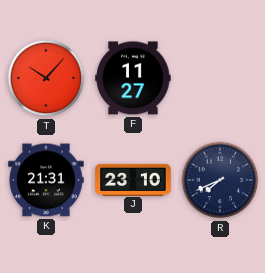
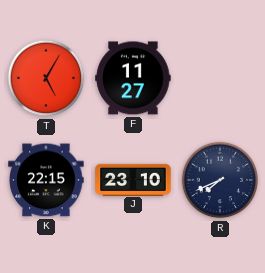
T: 10:07 -> 5:05 (46, 78)
K: 21:31 -> 22:15 (46, 180)
